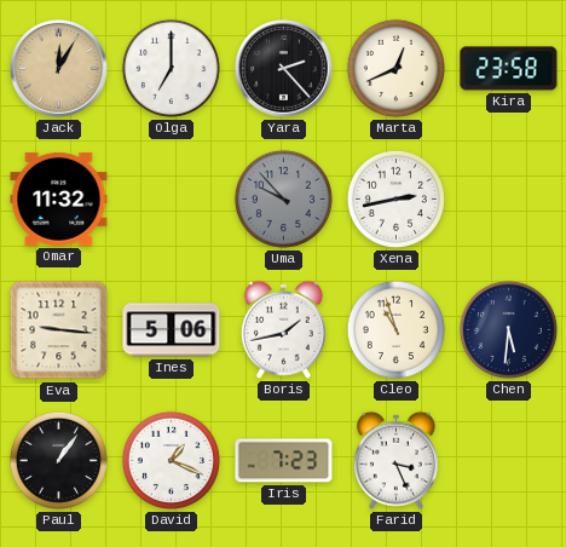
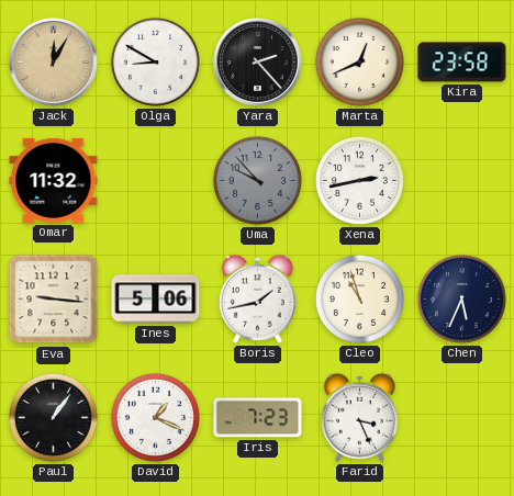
Olga: 7:00 -> 8:50 (155, 61)
Chen: 5:31 -> 5:34 (461, 298)
